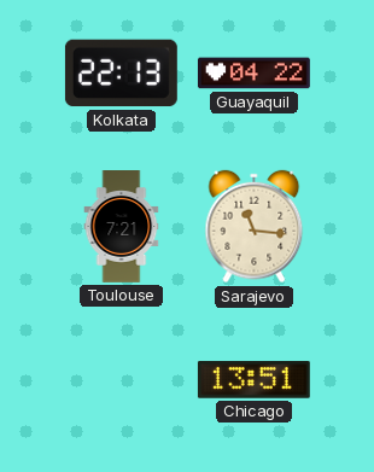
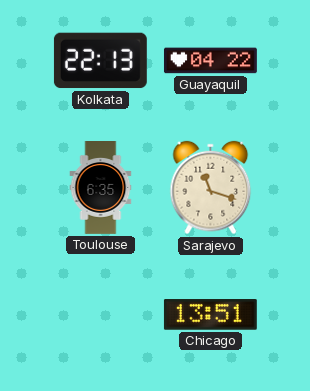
Toulouse: 7:21 -> 6:35 (101, 188)
Sarajevo: 11:16 -> 11:18 (211, 188)
